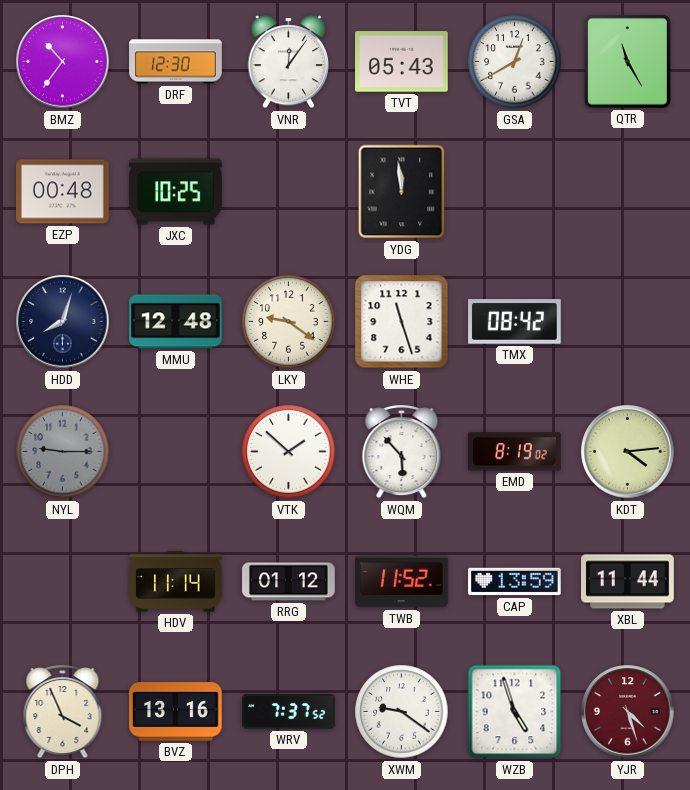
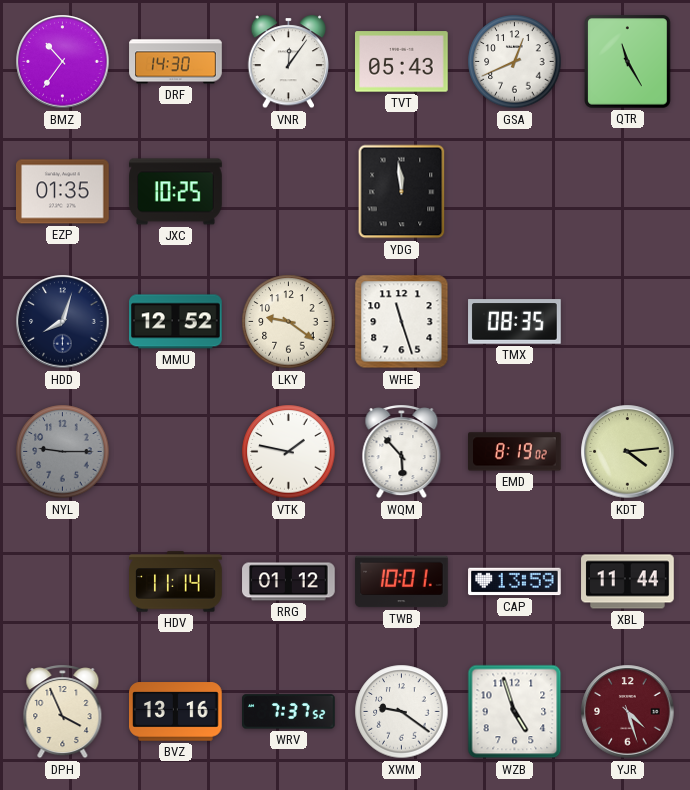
DRF: 12:30 -> 14:30 (176, 62)
GSA: 12:40 -> 12:41 (515, 62)
EZP: 00:48 -> 01:35 (63, 192)
MMU: 12:48 -> 12:52 (176, 322)
TMX: 08:42 -> 08:35 (515, 322)
VTK: 1:52 -> 1:47 (289, 452)
TWB: 11:52 -> 10:01 (402, 582)
